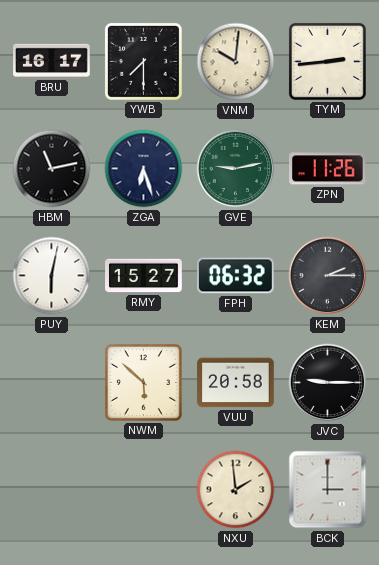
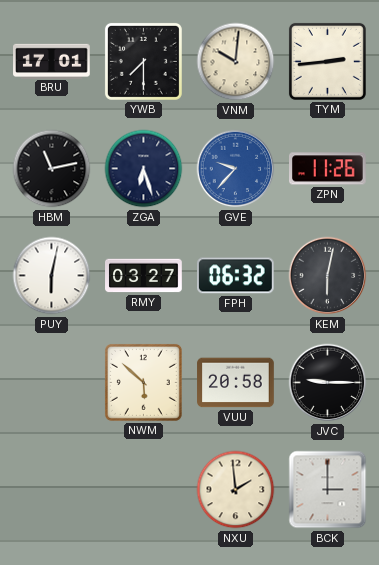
BRU: 16:17 -> 17:01 (52, 61)
GVE: 9:13 -> 9:37 (236, 169)
GVE dial: green -> blue (236, 169)
RMY: 15:27 -> 03:27 (144, 276)
KEM: 2:15 -> 6:02 (328, 276)
